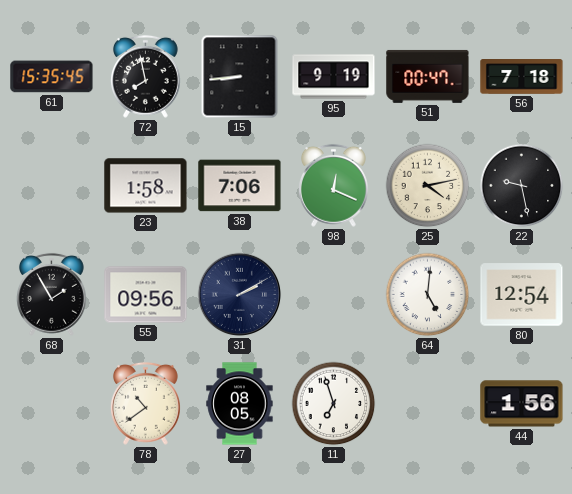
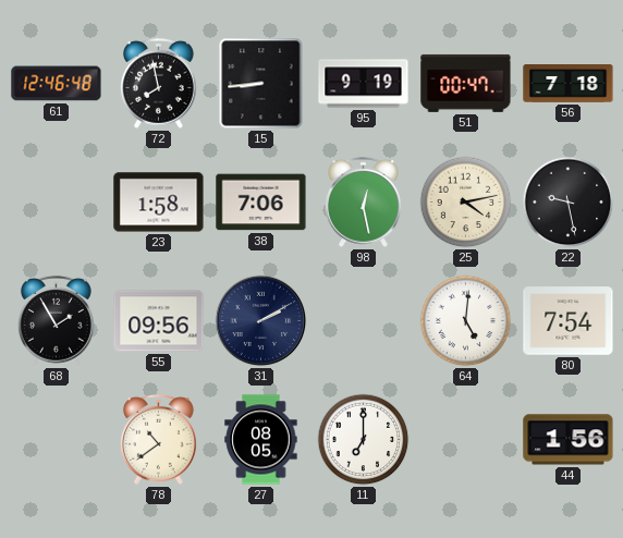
61: 15:35 -> 12:46 (57, 84)
98: 12:19 -> 12:28 (363, 201)
80: 12:54 -> 7:54 (569, 321)
11: 6:57 -> 7:00 (364, 440)
